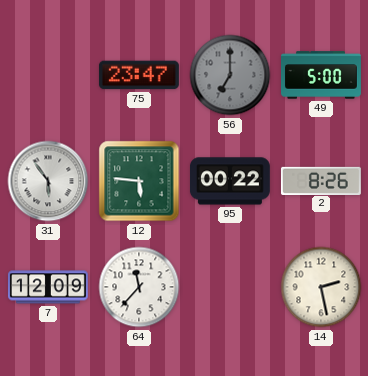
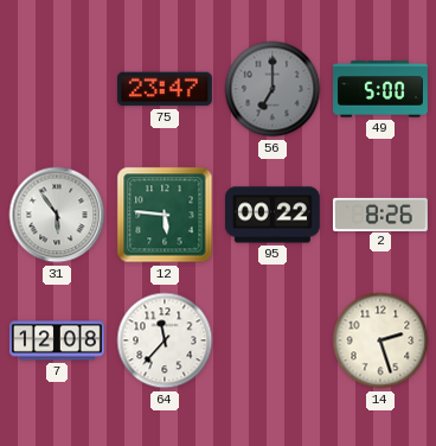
7: 12:09 -> 12:08 (57, 340)
14: 2:28 -> 2:27 (380, 340)
